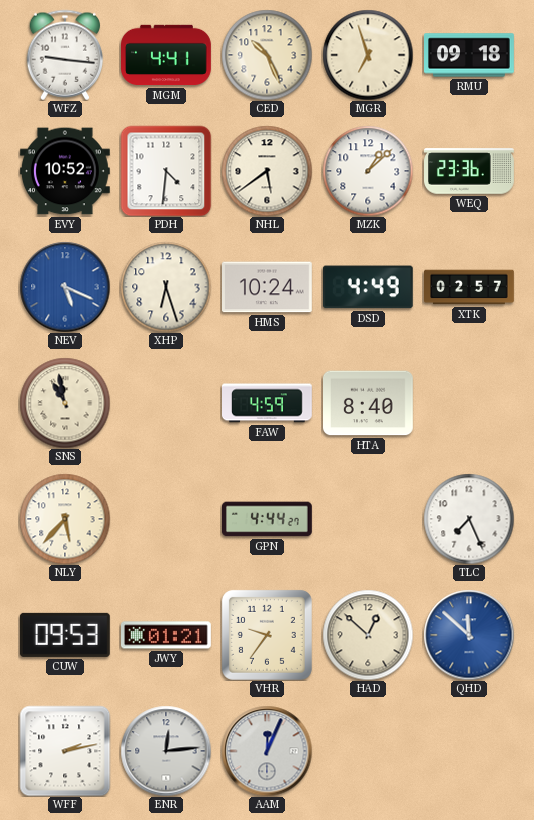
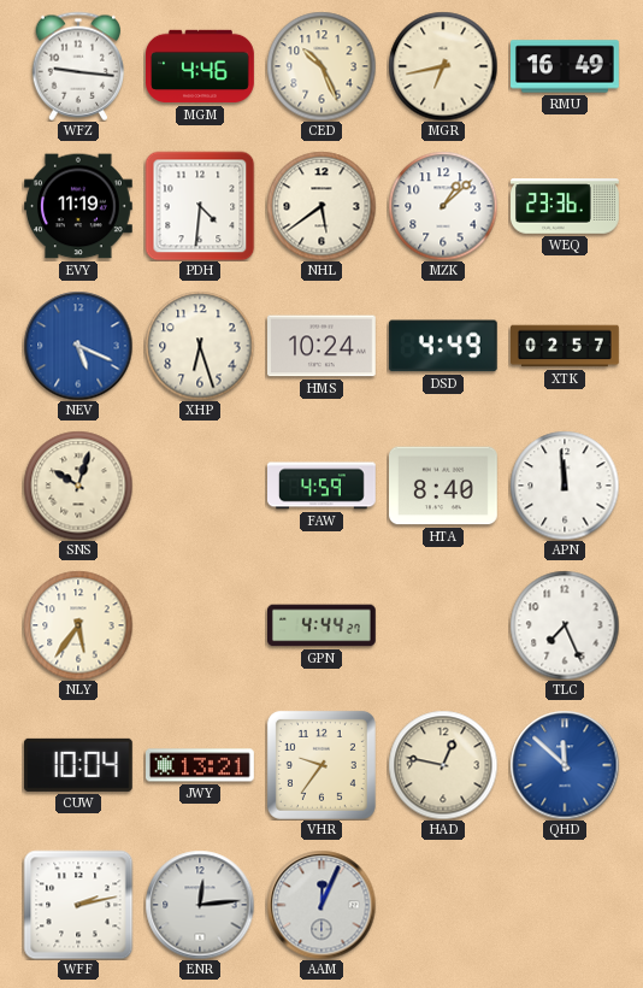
MGM: 4:41 -> 4:46 (201, 66)
MGR: 6:57 -> 6:43 (443, 66)
RMU: 09:18 -> 16:49 (566, 66)
EVY: 10:52 -> 11:19 (79, 206)
SNS: 10:58 -> 10:03 (78, 486)
APN: none -> 11:59 (565, 486)
NLY: 5:37 -> 5:36 (78, 625)
CUW: 09:53 -> 10:04 (78, 765)
JWY: 01:21 -> 13:21 (201, 765)
HAD: 12:52 -> 12:47 (443, 765)
